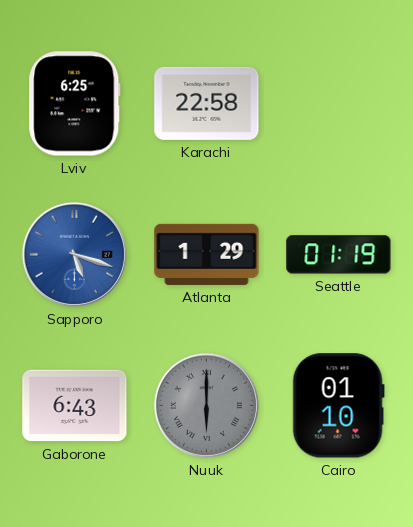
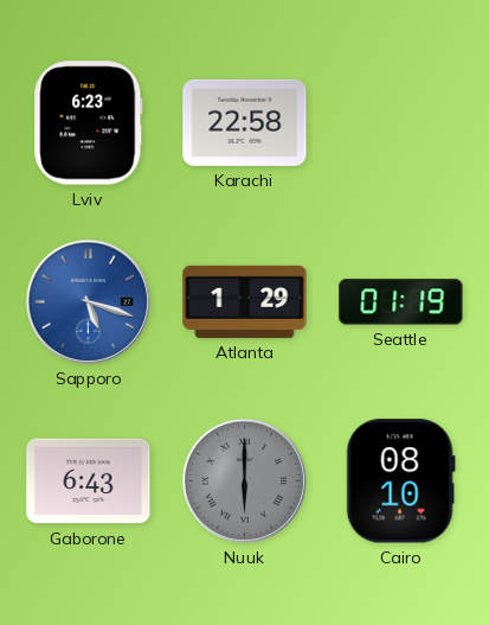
Lviv: 6:25 -> 6:23 (89, 123)
Cairo: 01:10 -> 08:10 (400, 481)
